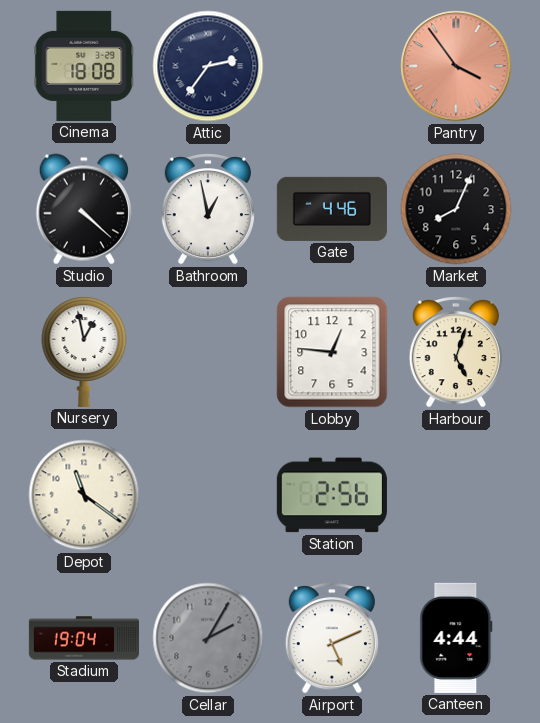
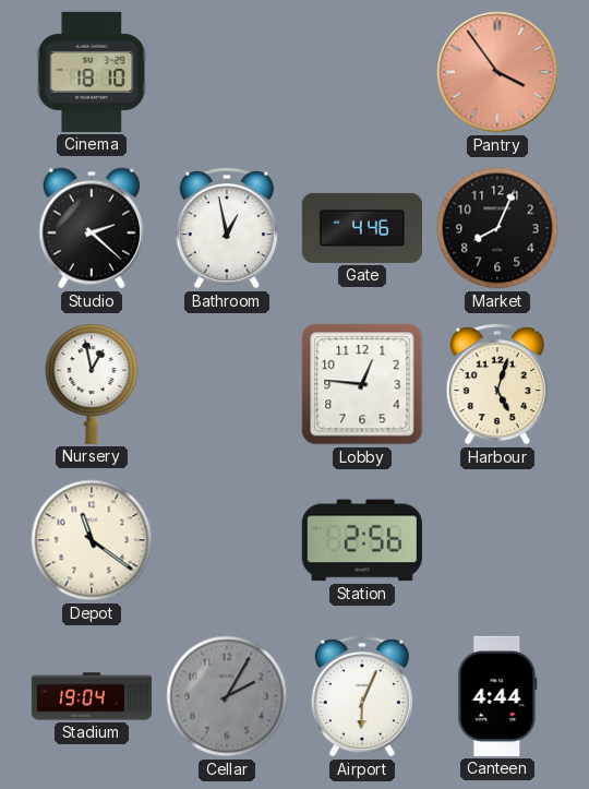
Cinema: 18:08 -> 18:10 (92, 72)
Attic: 2:36 -> none (208, 66)
Studio: 4:22 -> 2:22 (92, 228)
Airport: 5:11 -> 6:04 (362, 697)
